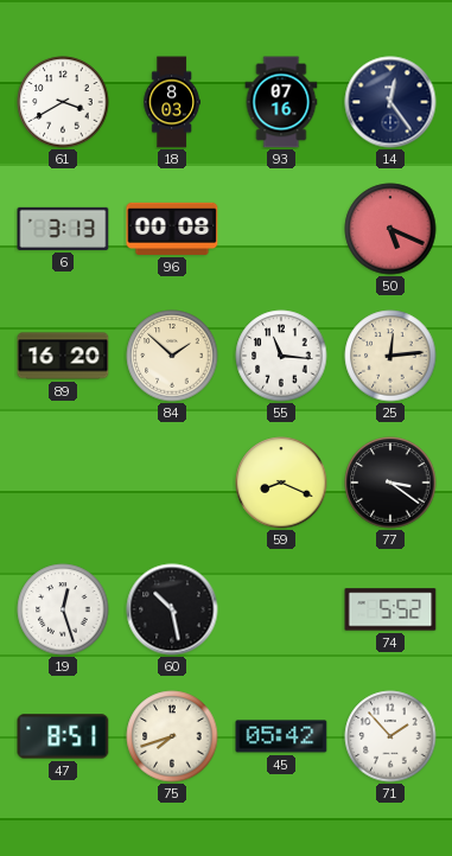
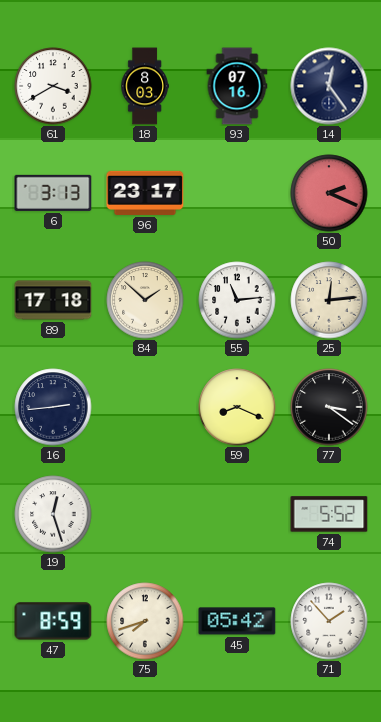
96: 00:08 -> 23:17 (145, 193)
50: 5:19 -> 2:19 (329, 193)
89: 16:20 -> 17:18 (53, 300)
55: 11:16 -> 11:14 (237, 300)
16: none -> 2:44 (53, 407)
60: 10:28 -> none (172, 609)
47: 8:51 -> 8:59 (53, 621)
